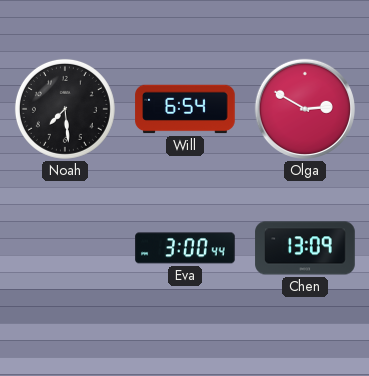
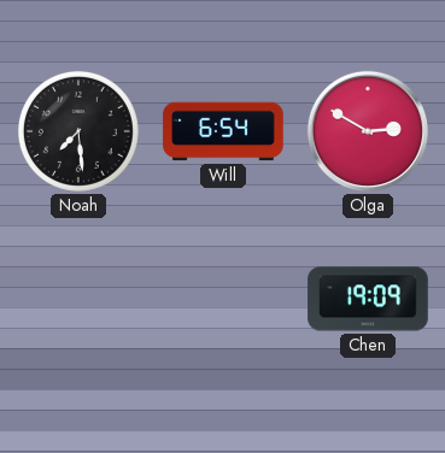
Eva: 3:00 -> none (185, 248)
Chen: 13:09 -> 19:09 (368, 299)
